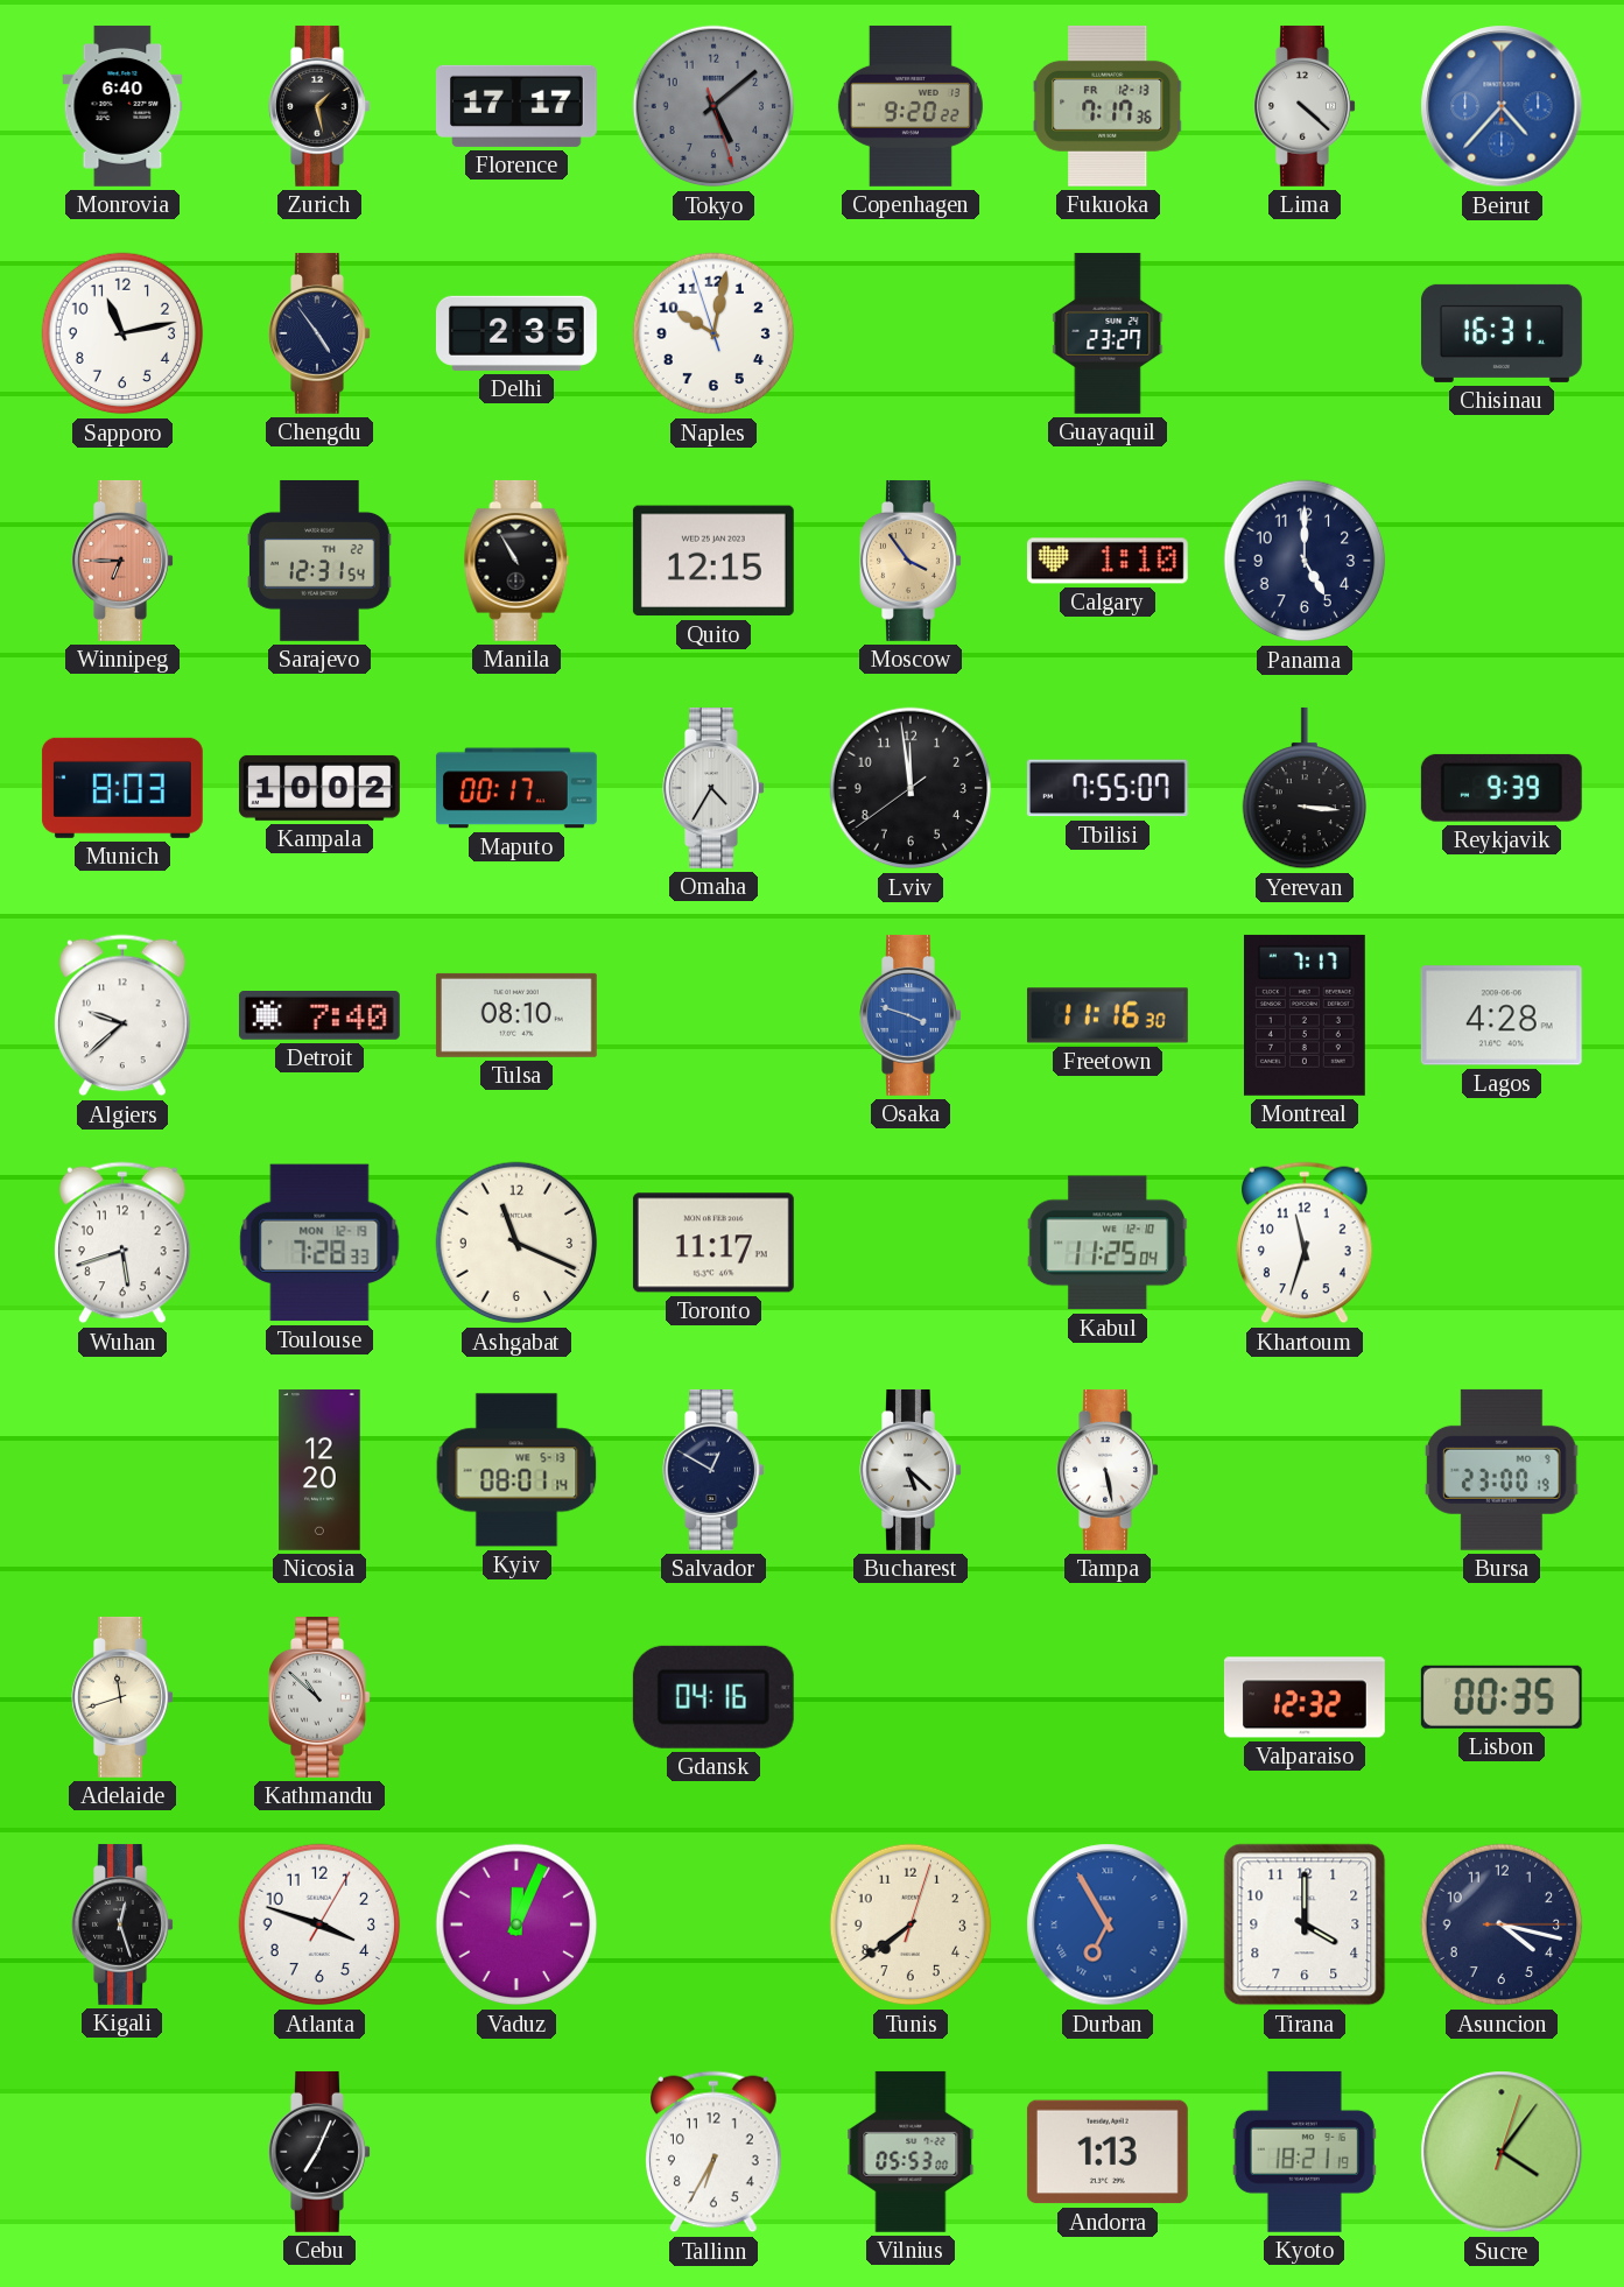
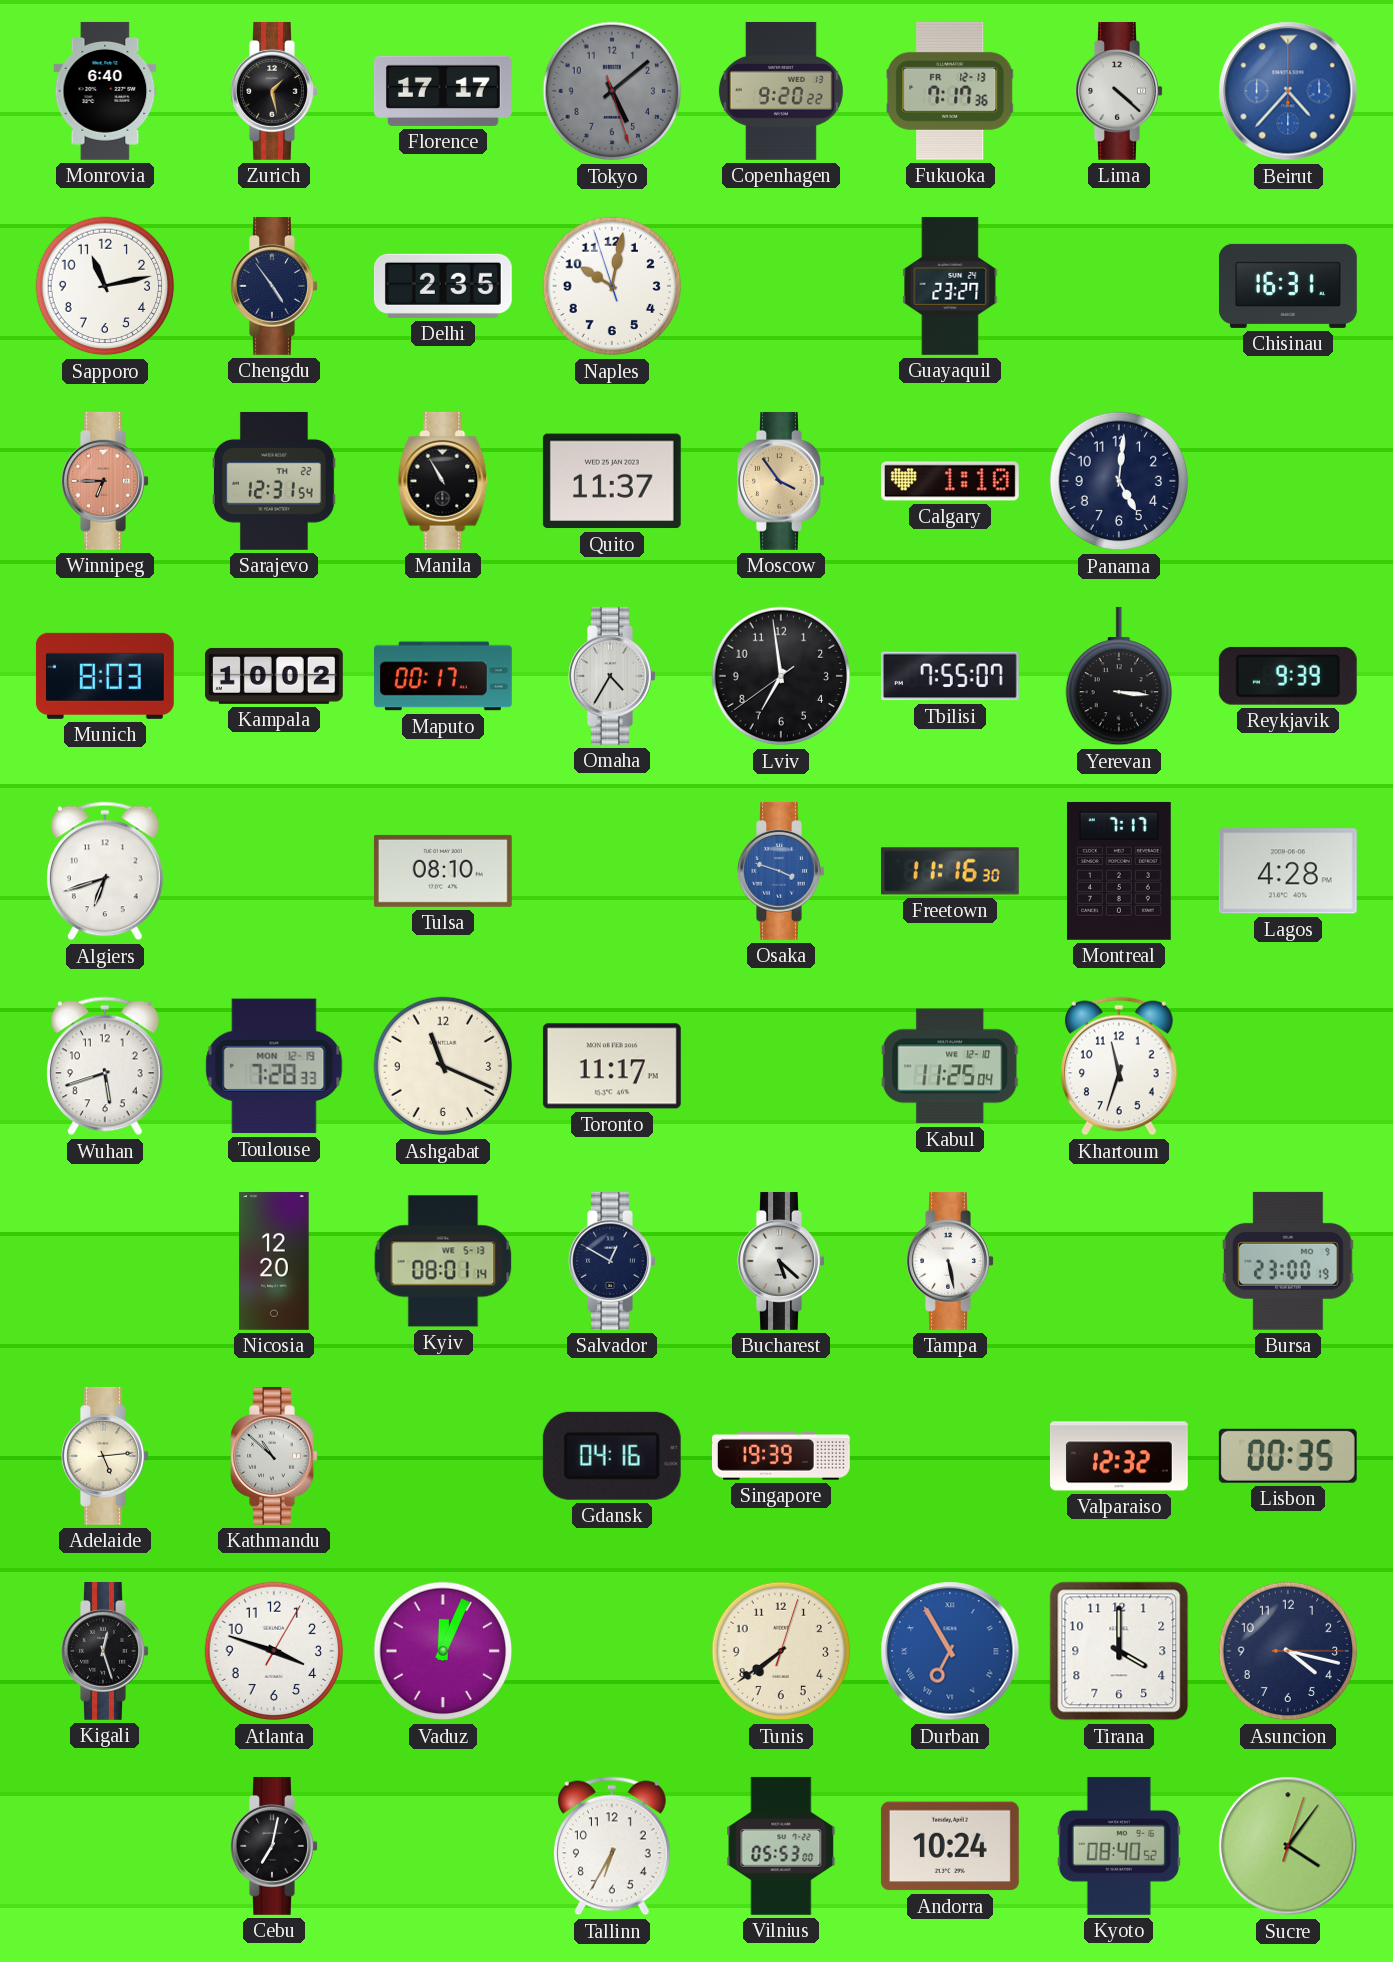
Quito: 12:15 -> 11:37 (612, 481)
Panama: 5:00 -> 5:01 (1119, 481)
Lviv: 11:58 -> 6:58 (781, 676)
Algiers: 9:38 -> 6:42 (106, 871)
Detroit: 7:40 -> none (319, 1016)
Adelaide: 11:42 -> 5:14 (105, 1456)
Singapore: none -> 19:39 (781, 1456)
Cebu: 7:04 -> 7:02 (274, 1846)
Andorra: 1:13 -> 10:24 (950, 1846)
Kyoto: 18:21 -> 08:40 (1119, 1846)
